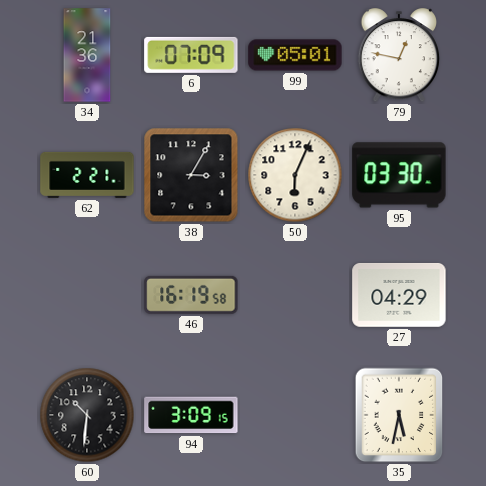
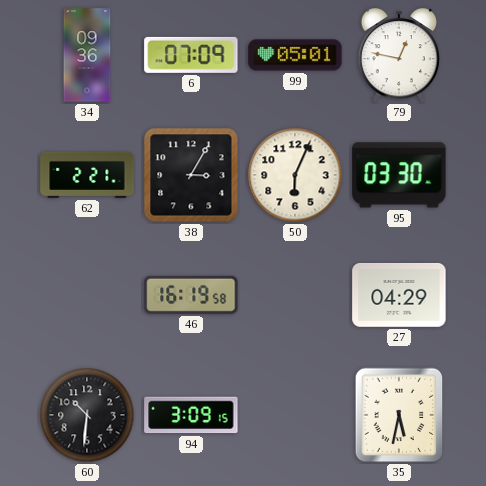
34: 21:36 -> 09:36 (87, 55)
